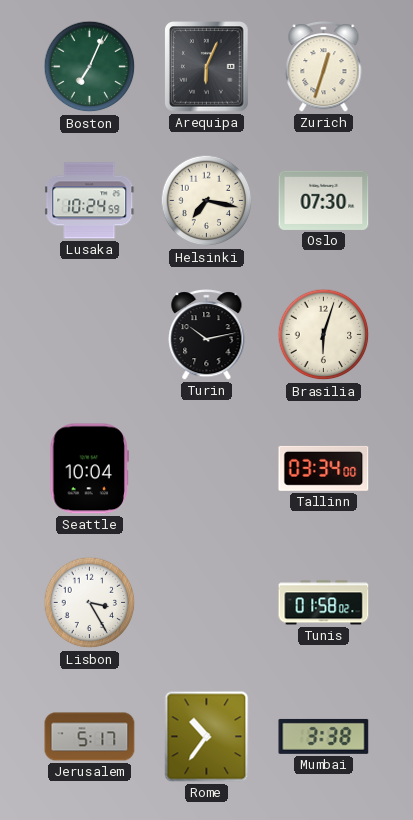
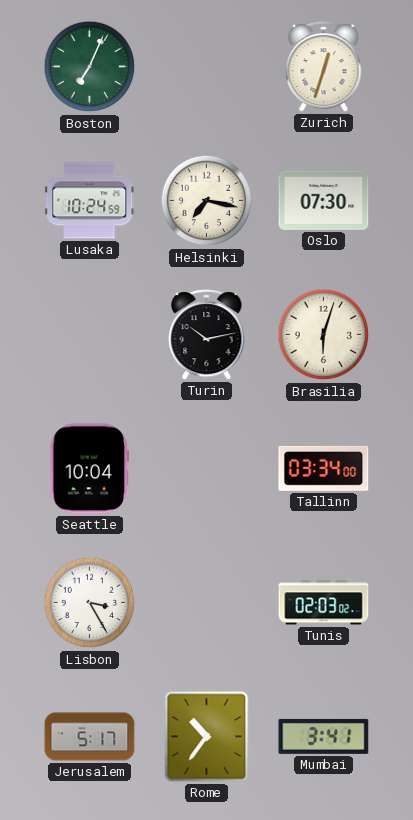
Arequipa: 6:04 -> none (207, 67)
Tunis: 01:58 -> 02:03 (324, 603)
Mumbai: 3:38 -> 3:41 (324, 736)
